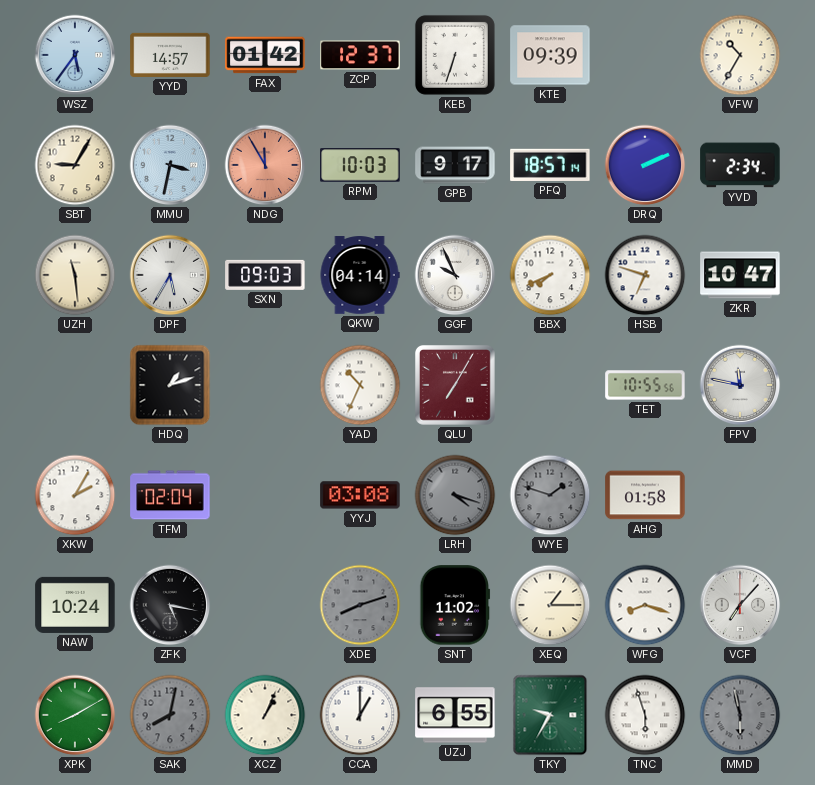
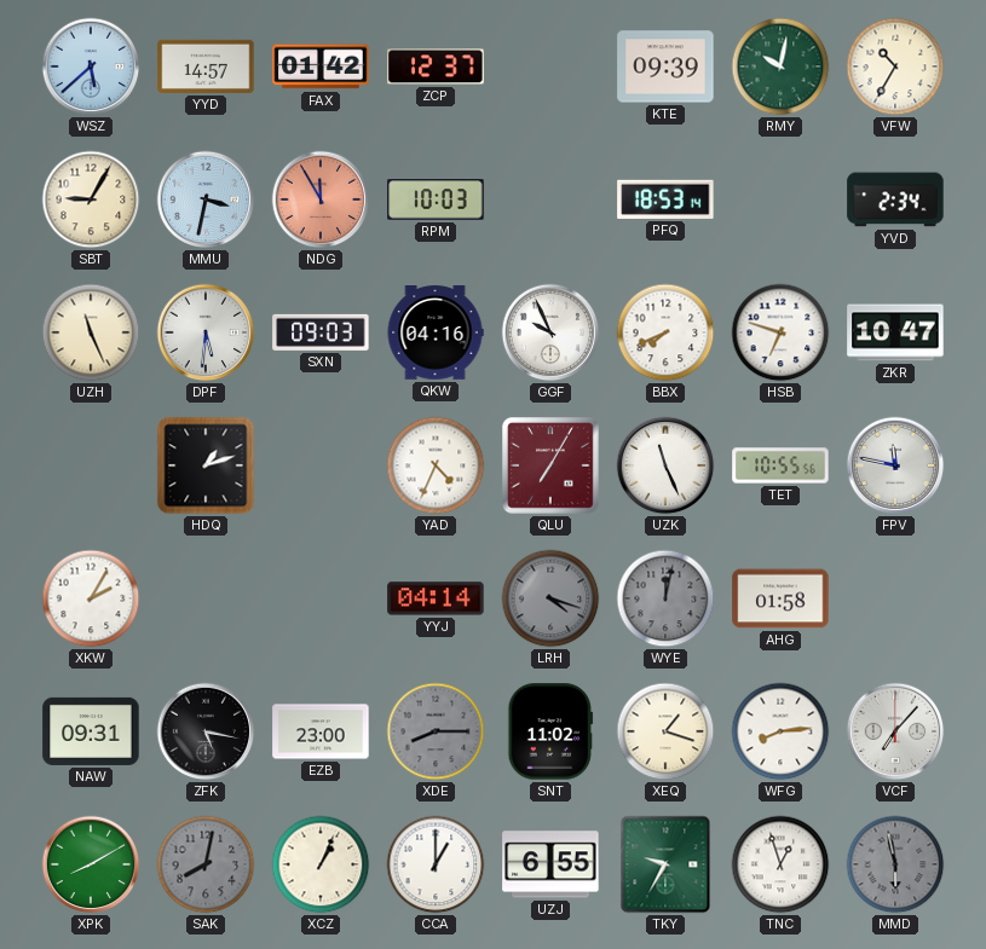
WSZ: 5:36 -> 5:38 (91, 66)
KEB: 6:33 -> none (455, 55)
RMY: none -> 10:02 (780, 66)
GPB: 9:17 -> none (455, 165)
PFQ: 18:57 -> 18:53 (665, 199)
DRQ: 2:11 -> none (645, 165)
UZH: 11:29 -> 11:26 (91, 332)
DPF: 5:35 -> 5:31 (206, 332)
QKW: 04:14 -> 04:16 (436, 332)
YAD: 10:34 -> 4:34 (436, 465)
UZK: none -> 11:26 (665, 465)
TFM: 02:04 -> none (170, 495)
YYJ: 03:08 -> 04:14 (436, 598)
WYE: 1:48 -> 12:02 (665, 598)
NAW: 10:24 -> 09:31 (91, 731)
EZB: none -> 23:00 (321, 731)
XDE: 8:12 -> 8:15 (436, 731)
XEQ: 1:15 -> 1:18 (665, 731)
WFG: 8:18 -> 8:14 (780, 731)
TNC: 5:57 -> 12:57 (780, 864)
